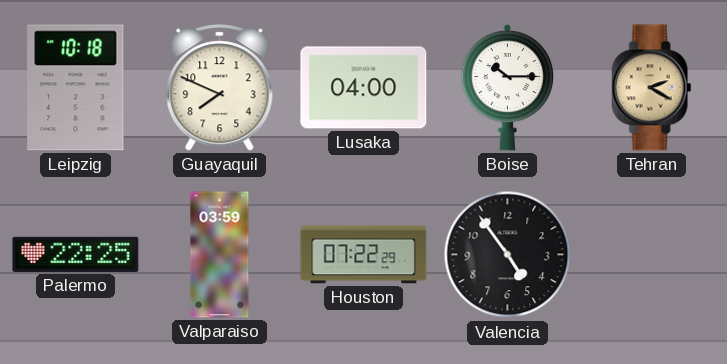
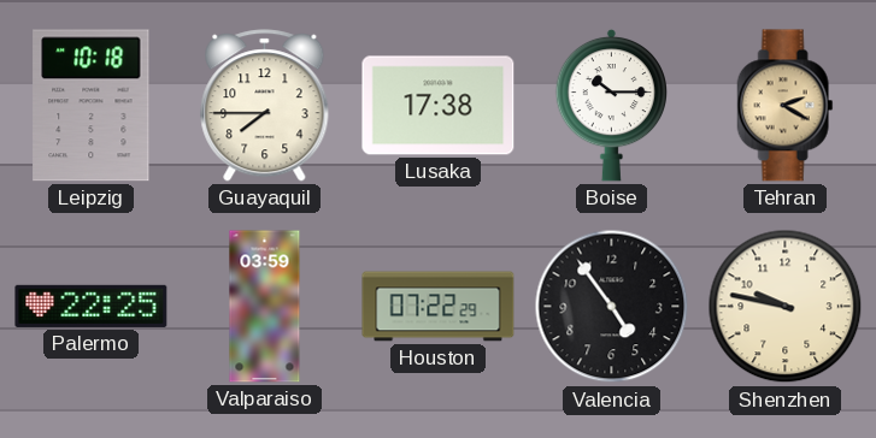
Guayaquil: 7:49 -> 7:45 (265, 106)
Lusaka: 04:00 -> 17:38 (439, 106)
Shenzhen: none -> 9:47 (786, 307)
